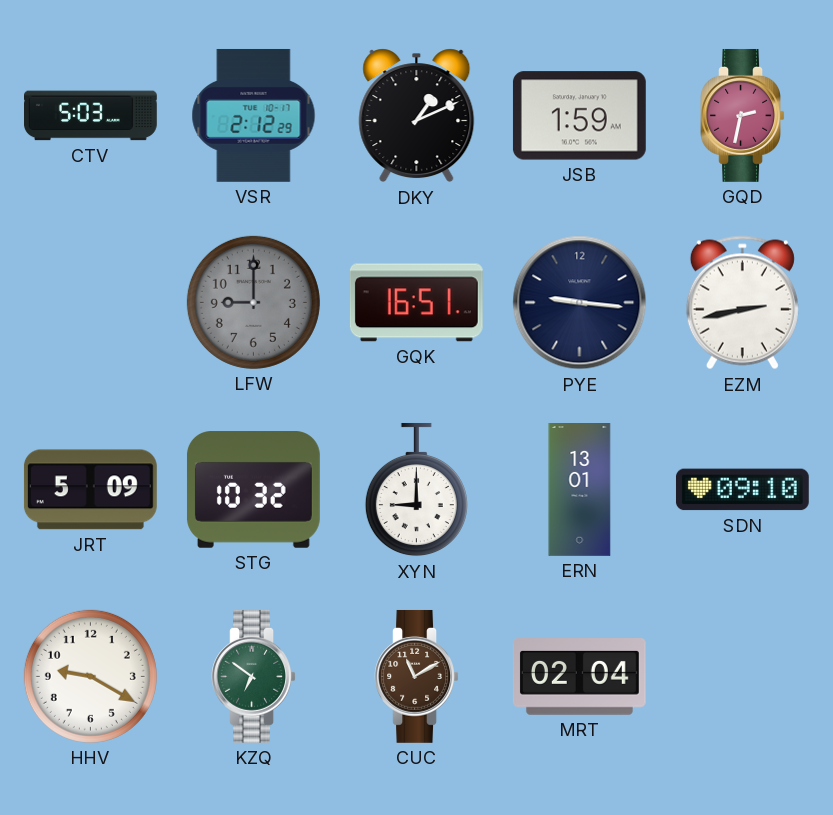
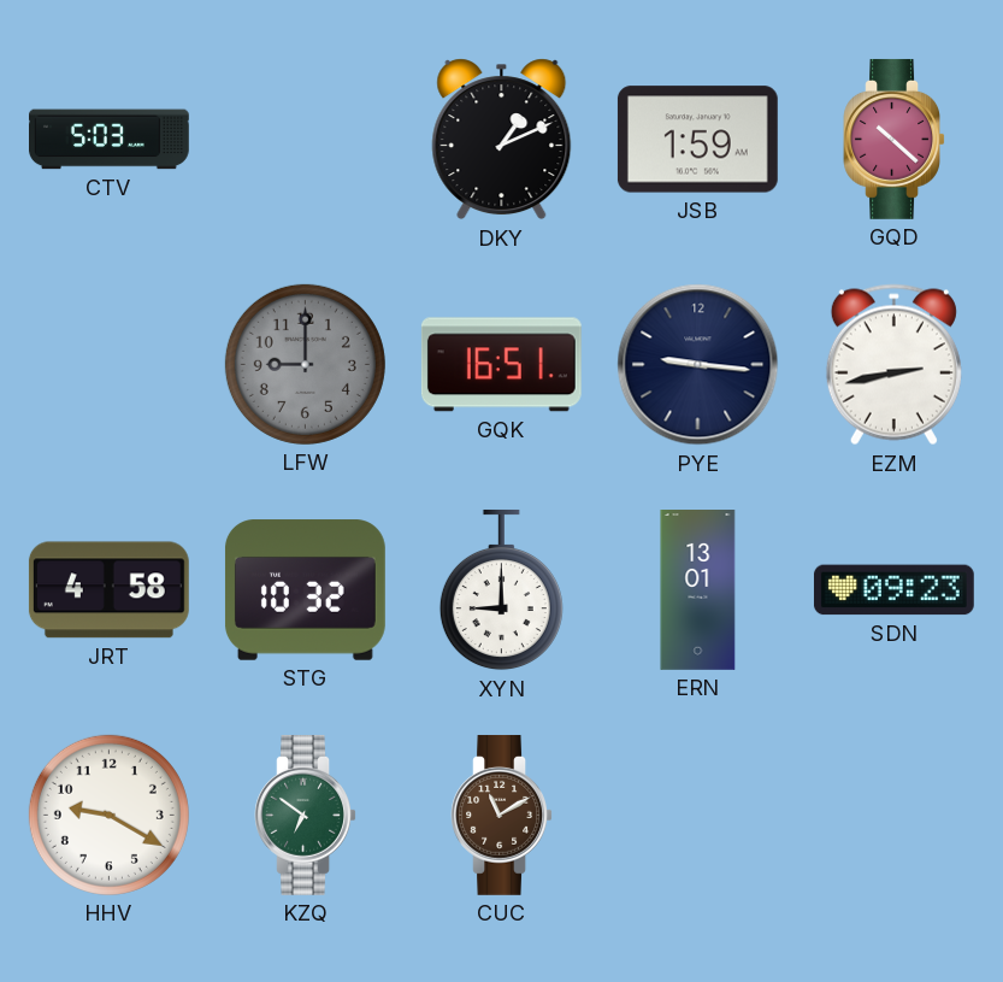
VSR: 2:12 -> none (254, 115)
GQD: 2:32 -> 10:22 (893, 139)
JRT: 5:09 -> 4:58 (108, 590)
SDN: 09:10 -> 09:23 (893, 590)
MRT: 02:04 -> none (579, 677)
